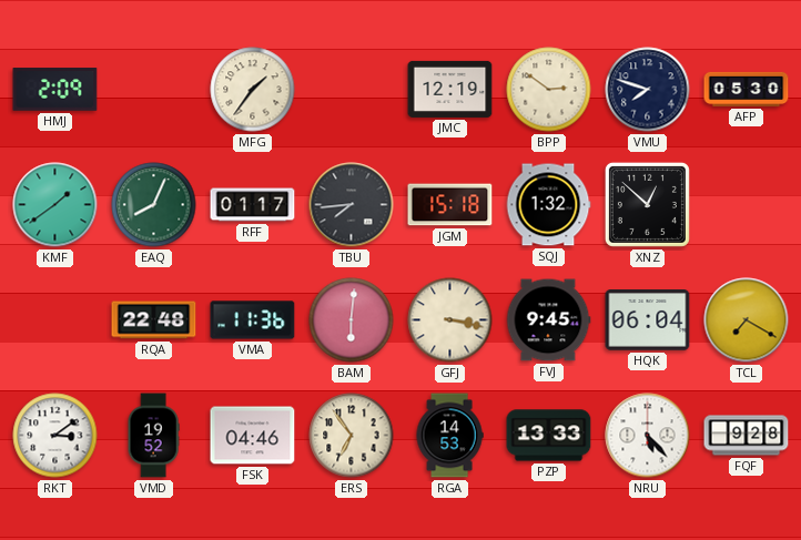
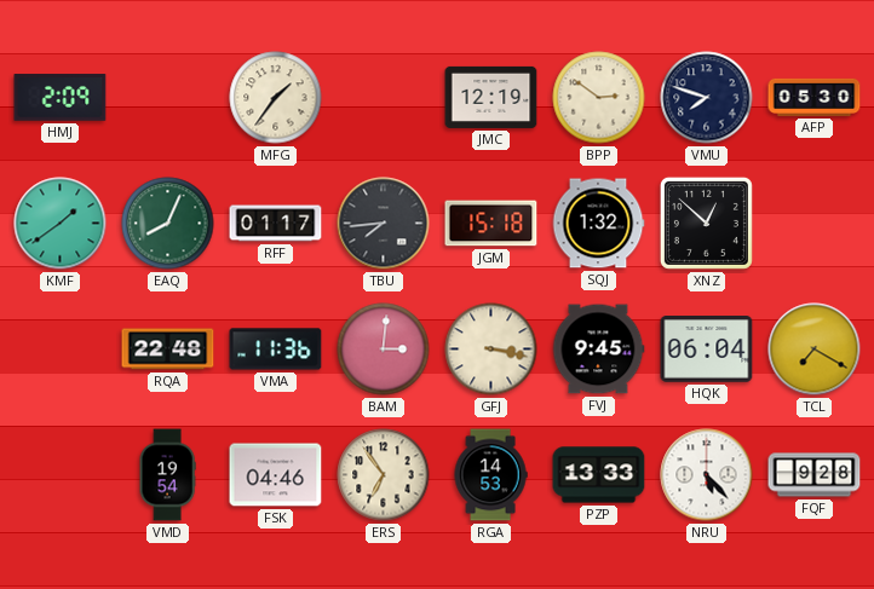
BAM: 6:01 -> 3:01 (384, 350)
RKT: 3:09 -> none (55, 436)
VMD: 19:52 -> 19:54 (167, 475)
